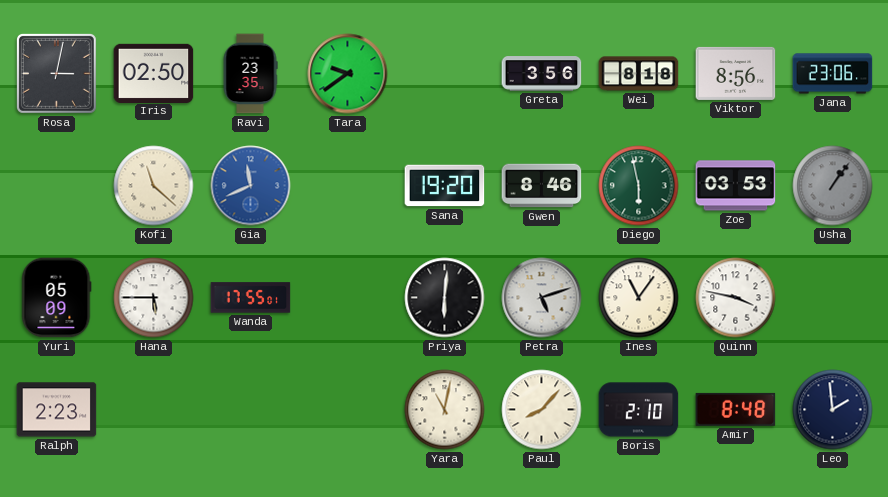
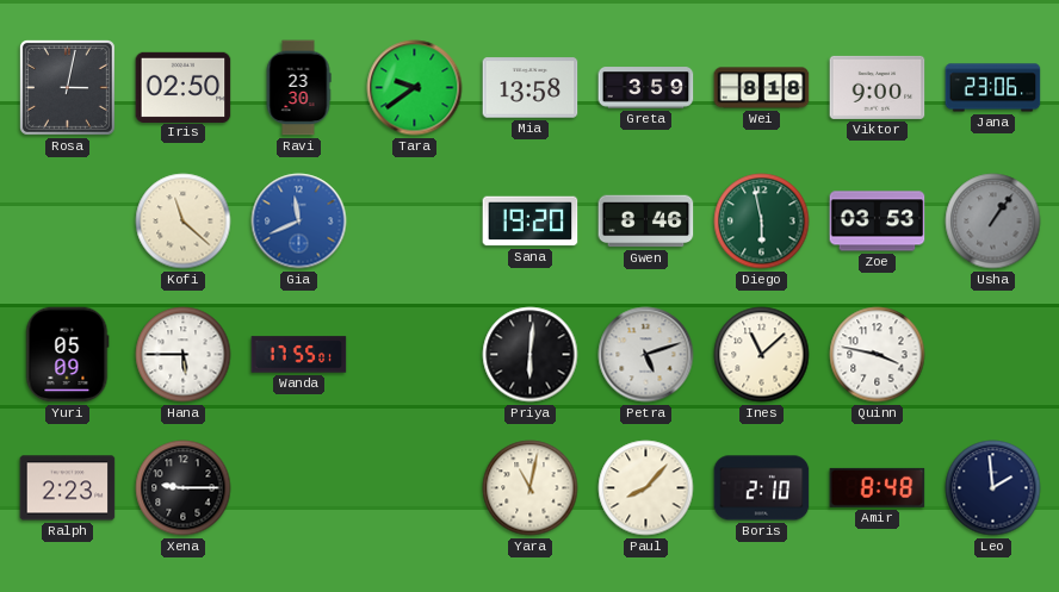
Ravi: 23:35 -> 23:30 (298, 88)
Mia: none -> 13:58 (531, 88)
Greta: 3:56 -> 3:59 (646, 88)
Viktor: 8:56 -> 9:00 (878, 87)
Ines: 11:06 -> 11:08 (762, 355)
Xena: none -> 9:15 (184, 488)
